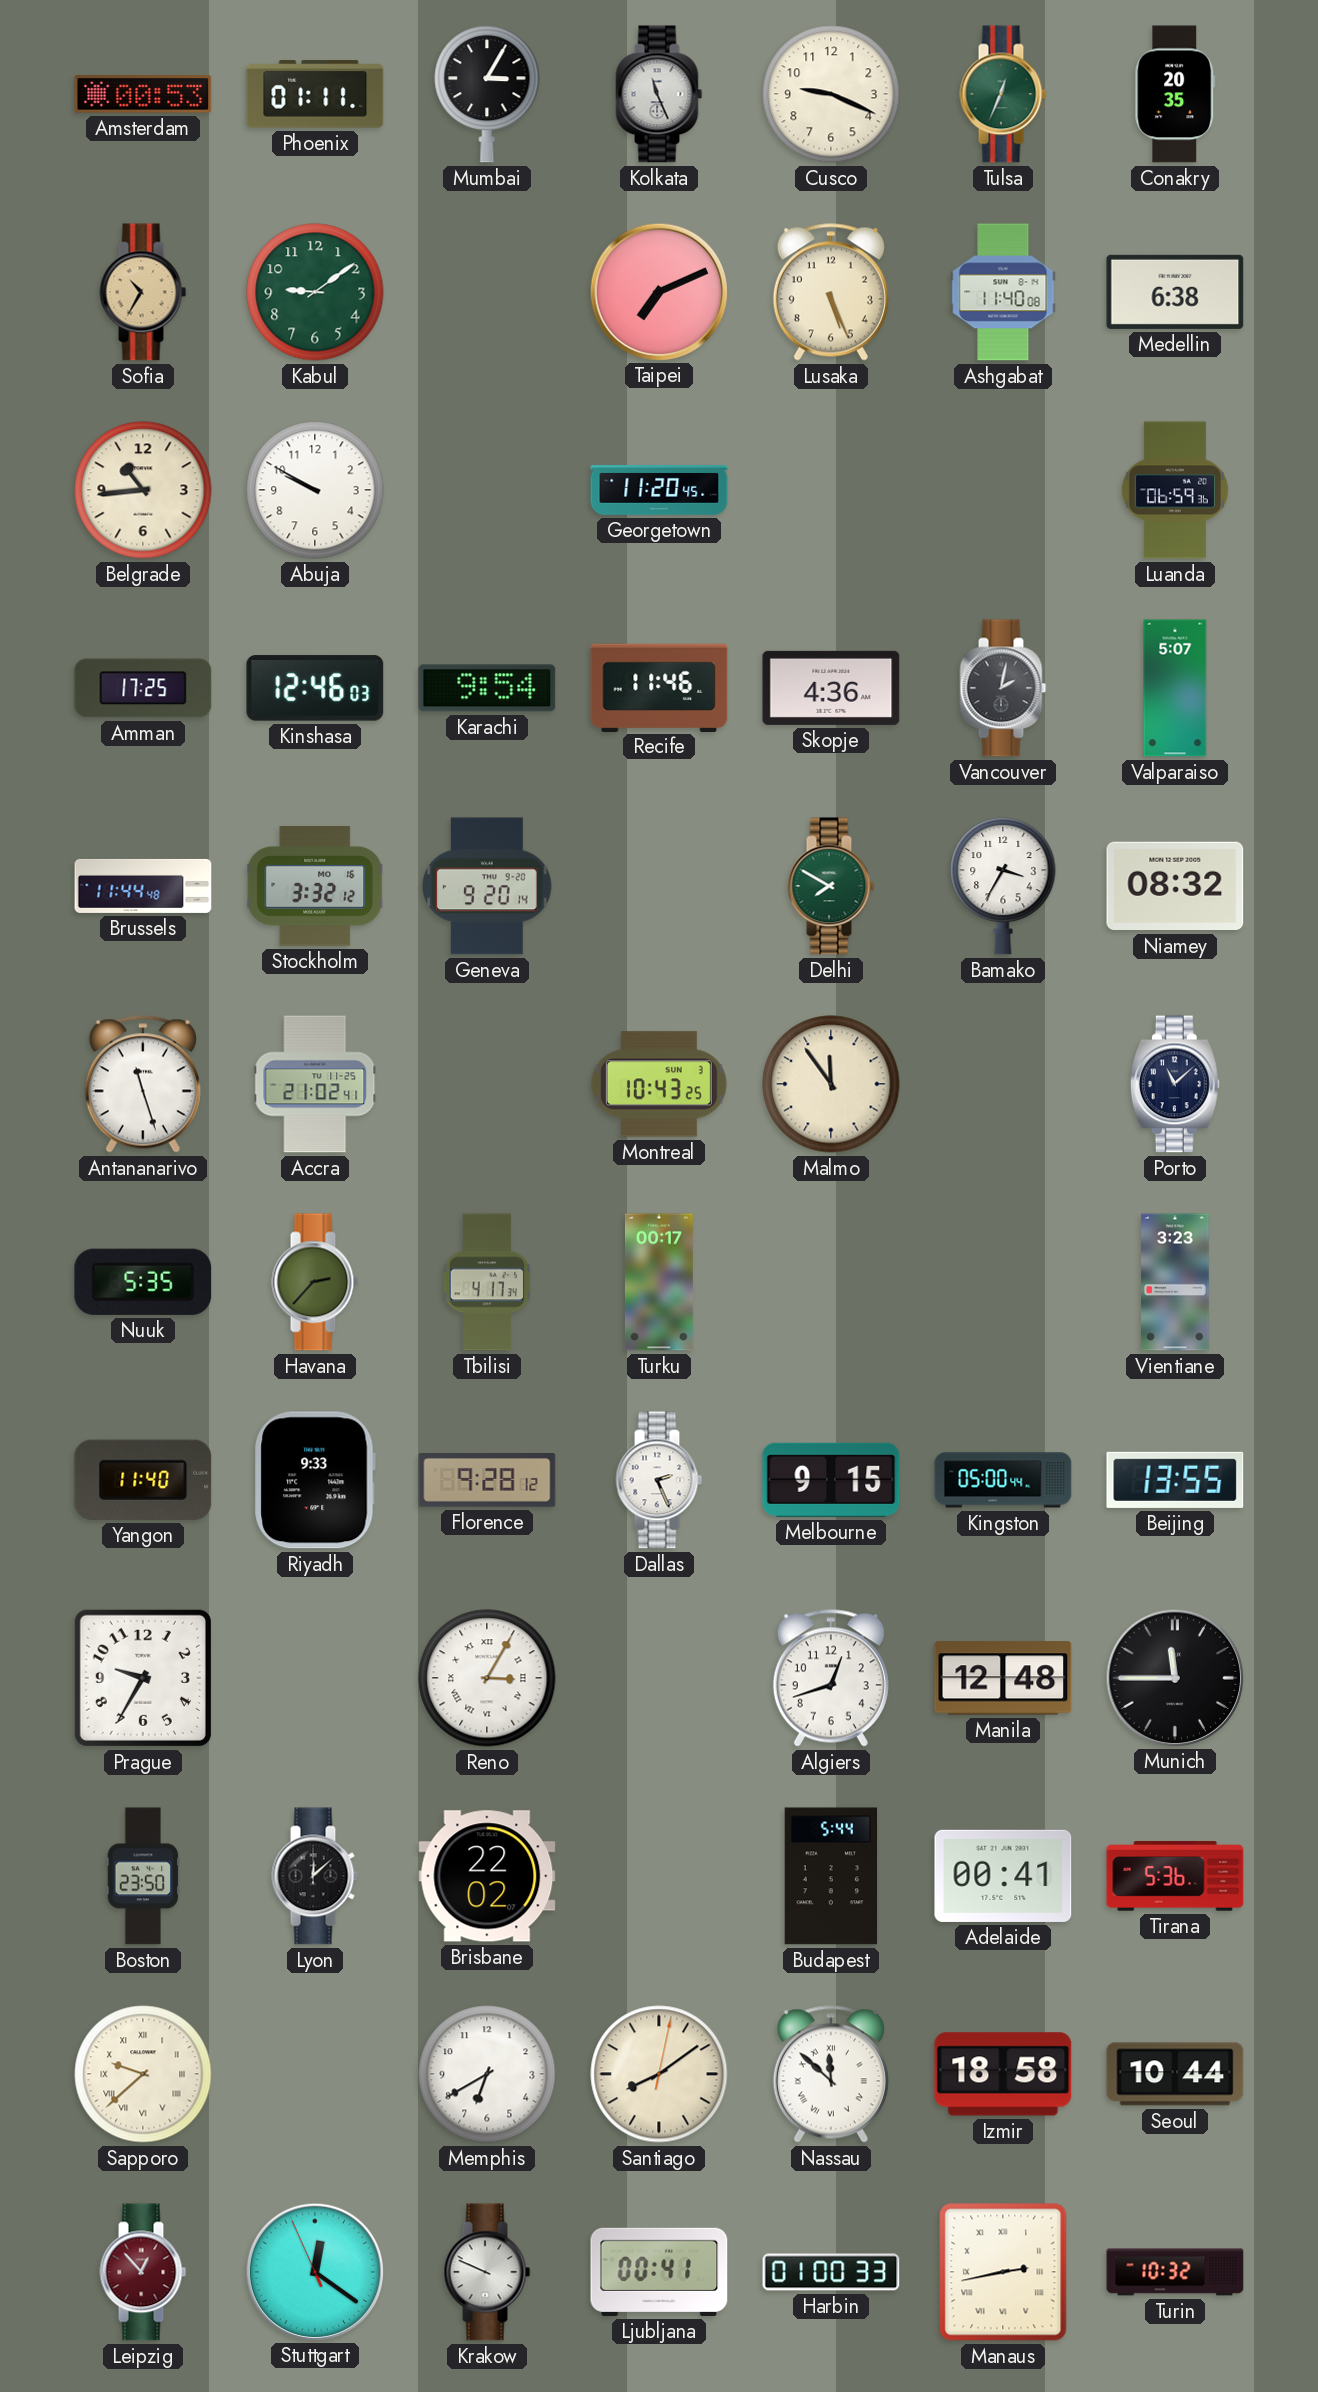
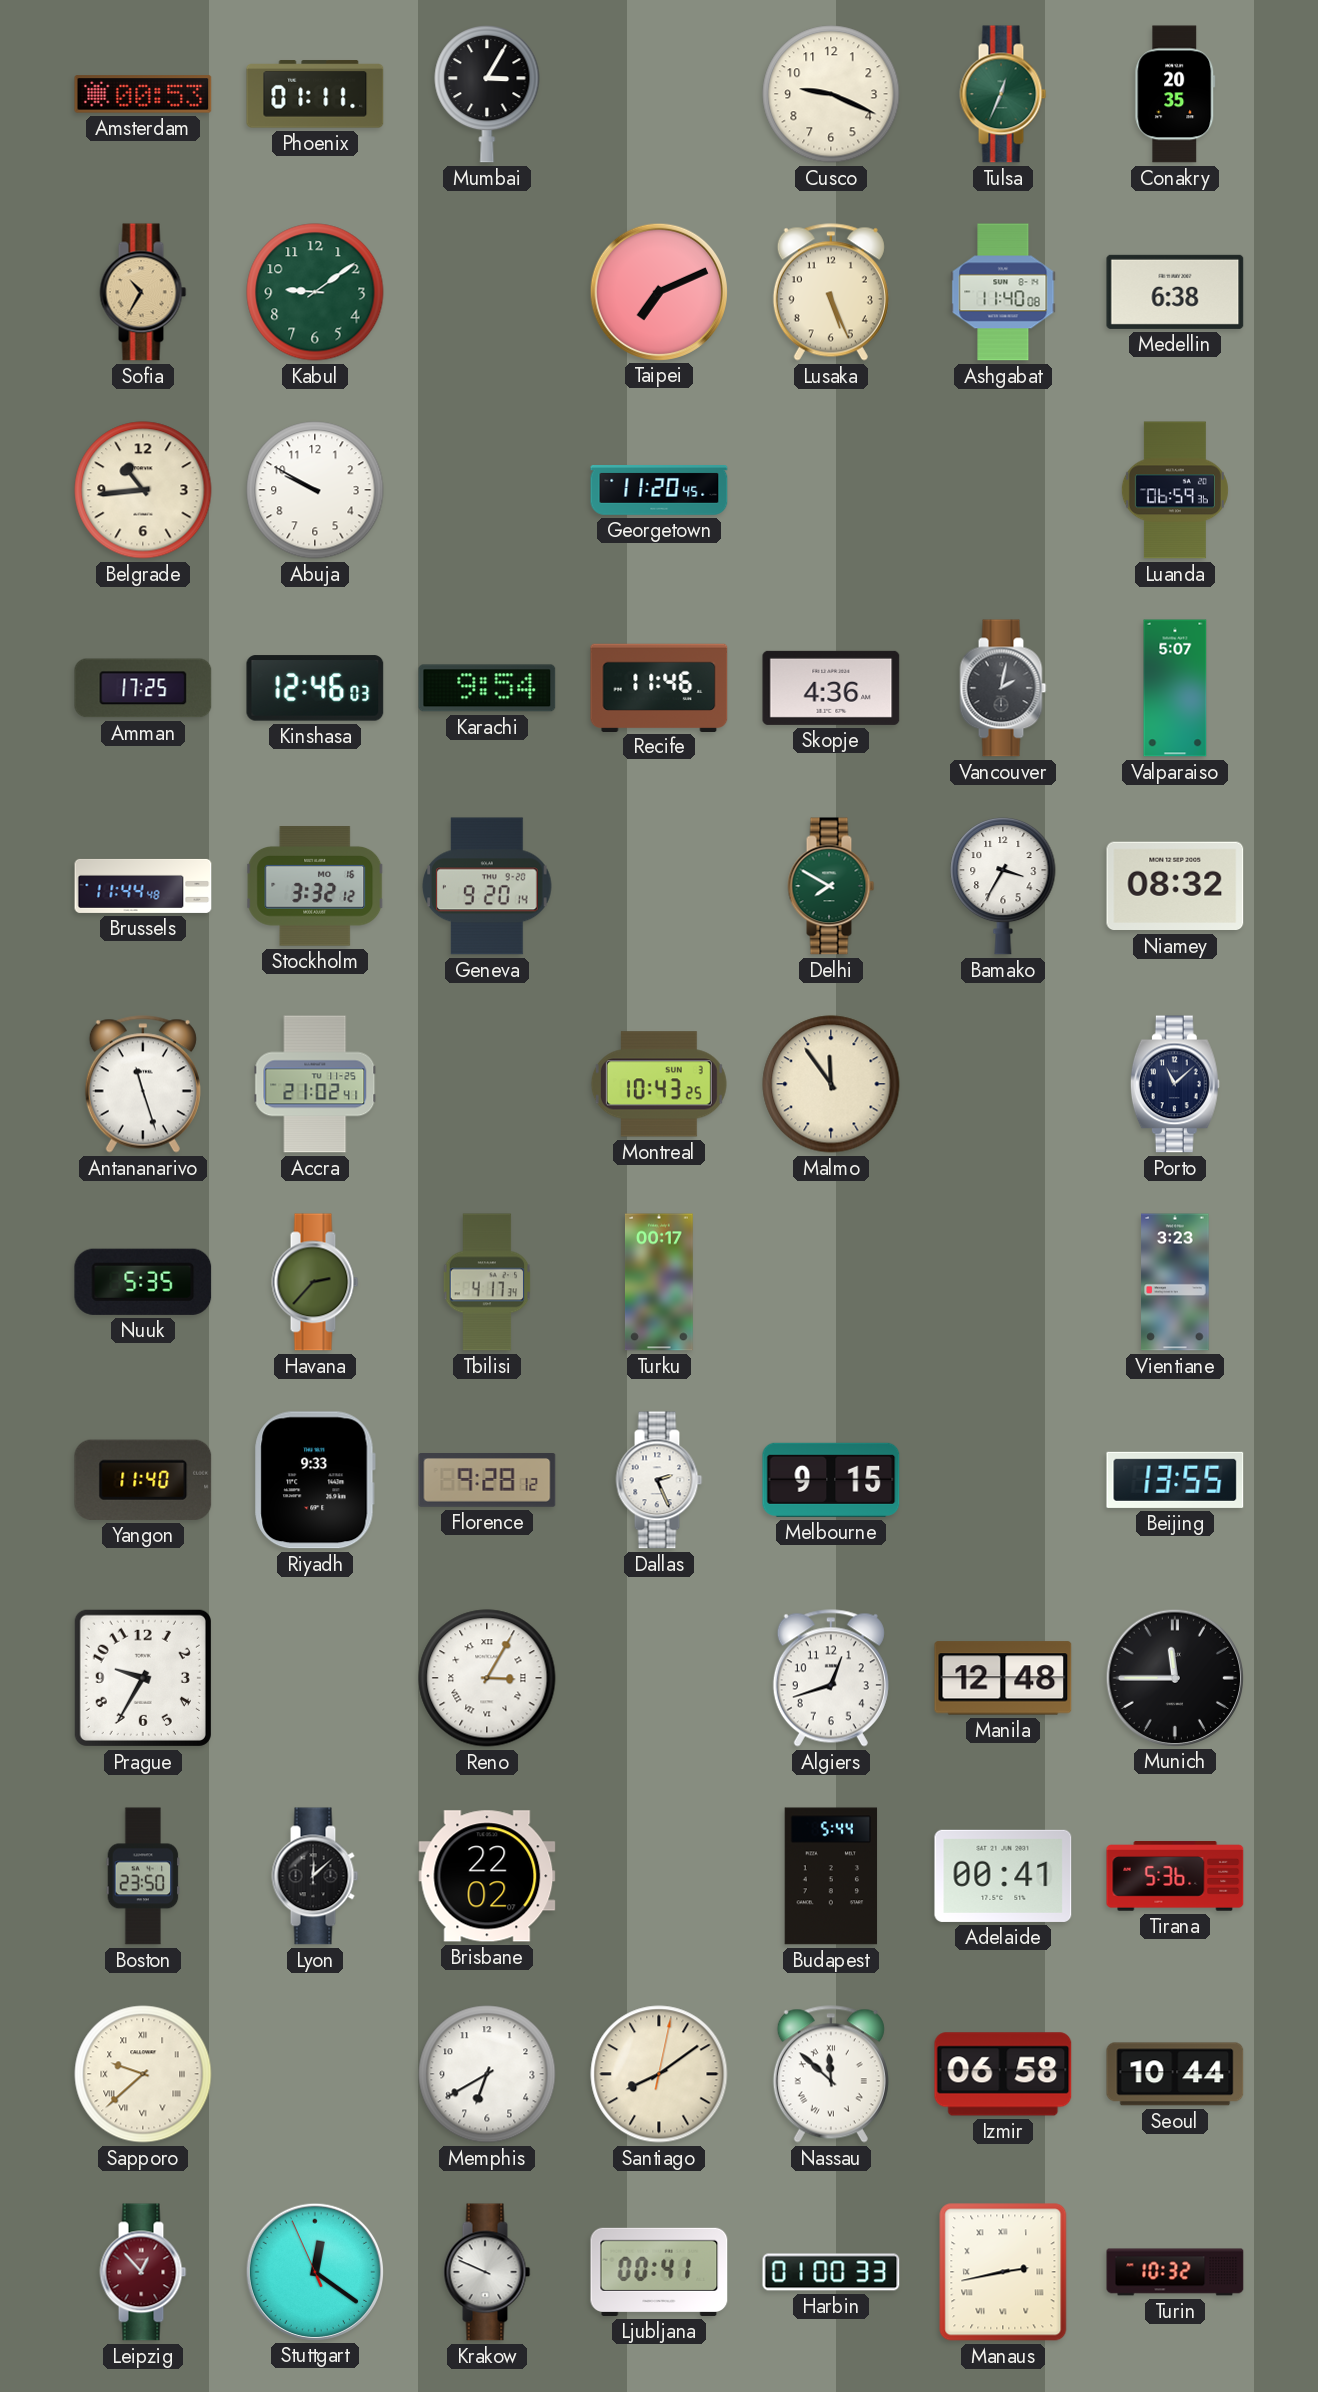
Kolkata: 11:26 -> none (659, 94)
Kingston: 05:00 -> none (1003, 1480)
Izmir: 18:58 -> 06:58 (1003, 2074)
